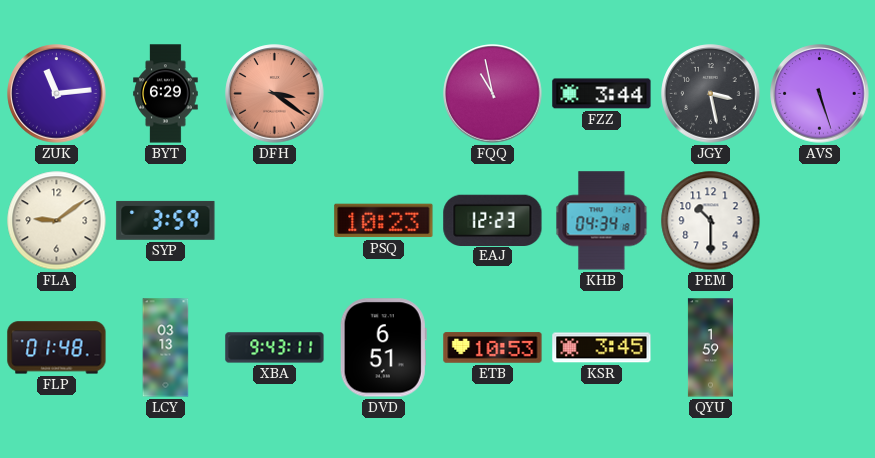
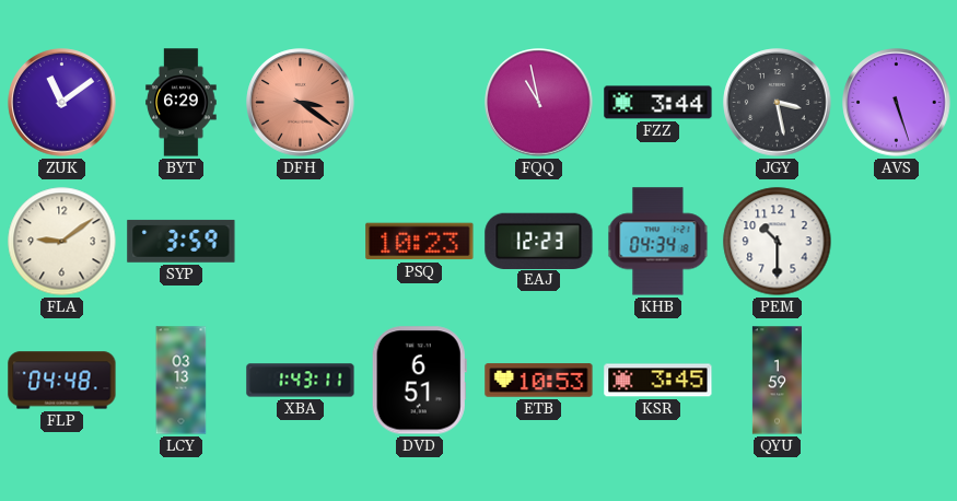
ZUK: 11:14 -> 11:09 (62, 103)
FLP: 01:48 -> 04:48 (62, 381)
XBA: 9:43 -> 1:43 (301, 381)
